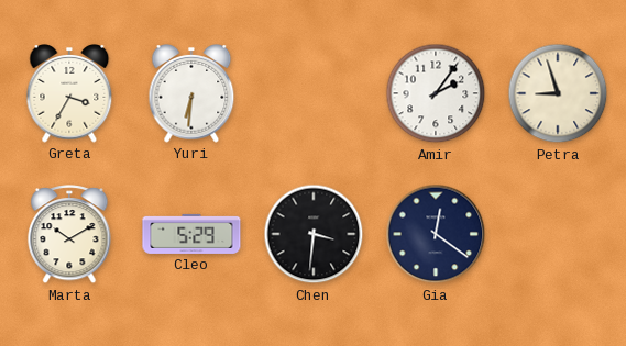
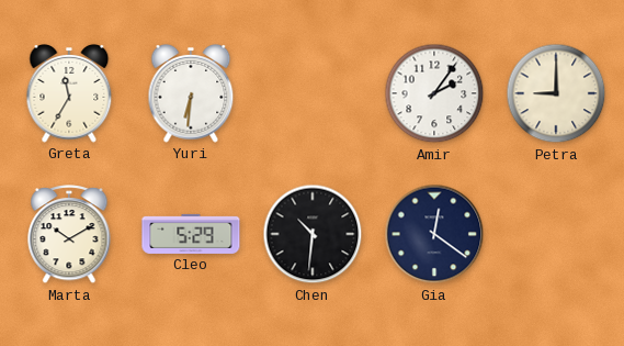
Greta: 3:35 -> 11:35 (69, 94)
Petra: 8:57 -> 9:00 (556, 93)
Chen: 3:31 -> 10:31 (313, 234)
